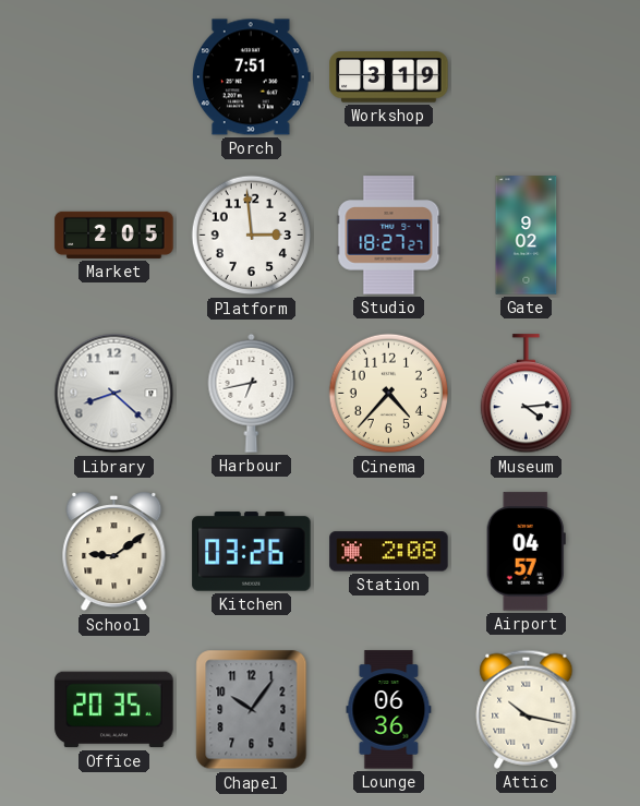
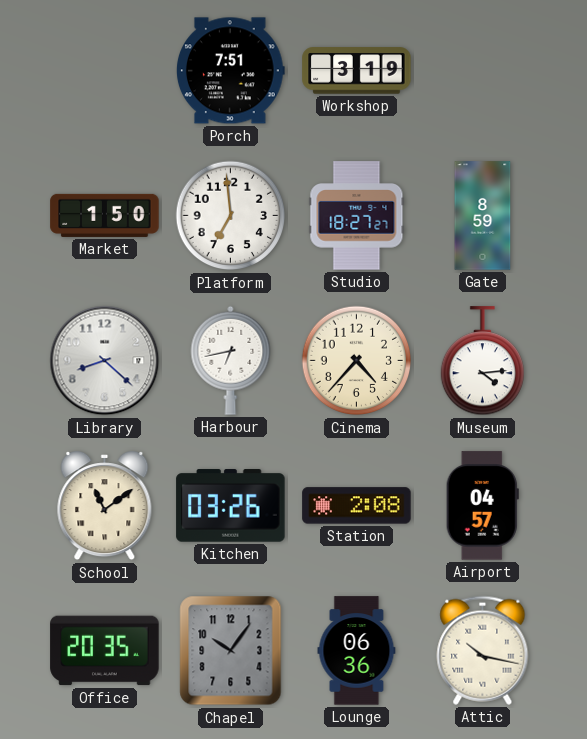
Market: 2:05 -> 1:50 (105, 215)
Platform: 2:59 -> 6:59 (231, 216)
Gate: 9:02 -> 8:59 (483, 216)
School: 9:09 -> 11:09 (105, 507)
